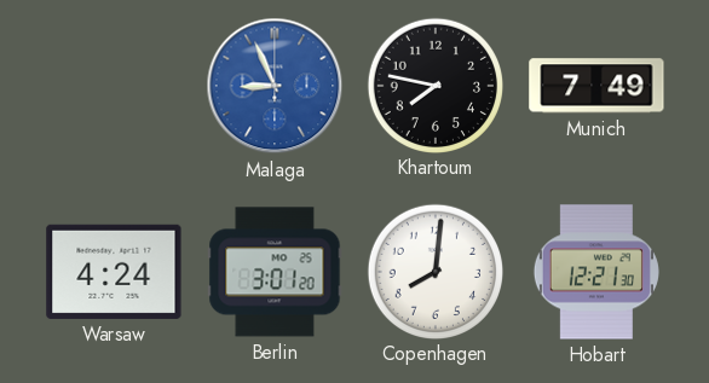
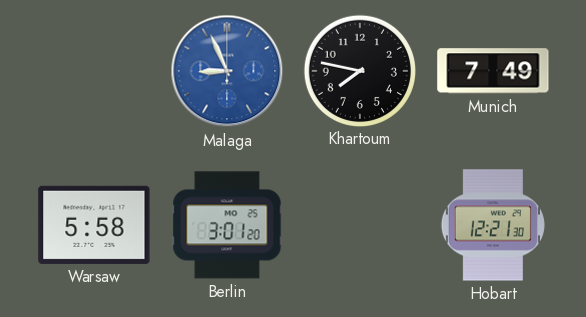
Warsaw: 4:24 -> 5:58 (94, 225)
Copenhagen: 8:01 -> none (434, 271)
